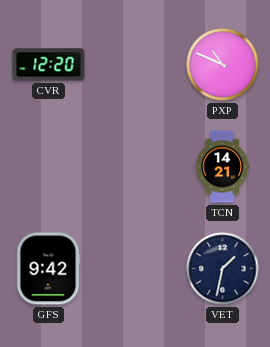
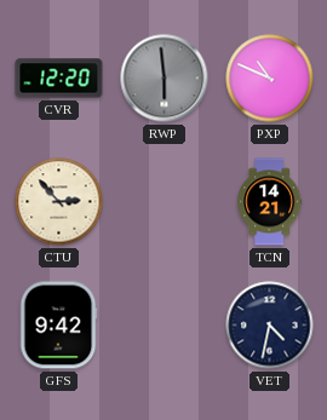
RWP: none -> 5:59 (165, 79)
CTU: none -> 2:53 (59, 202)
VET: 1:32 -> 4:32 (270, 326)
